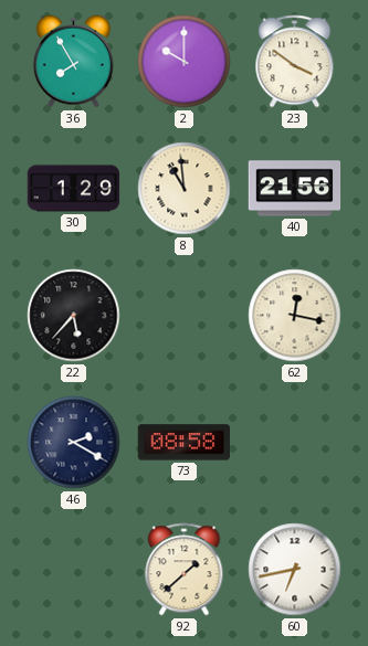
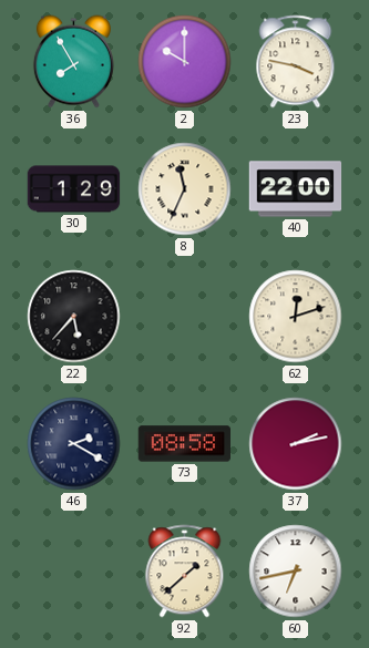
23: 3:51 -> 3:47 (296, 62)
8: 10:59 -> 11:34 (185, 189)
40: 21:56 -> 22:00 (296, 189)
62: 12:17 -> 12:12 (296, 317)
37: none -> 2:13 (296, 444)
